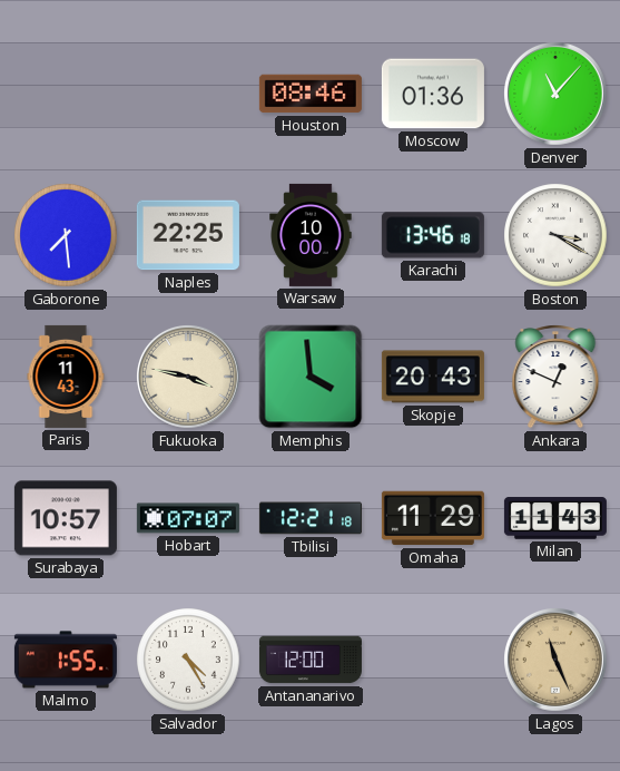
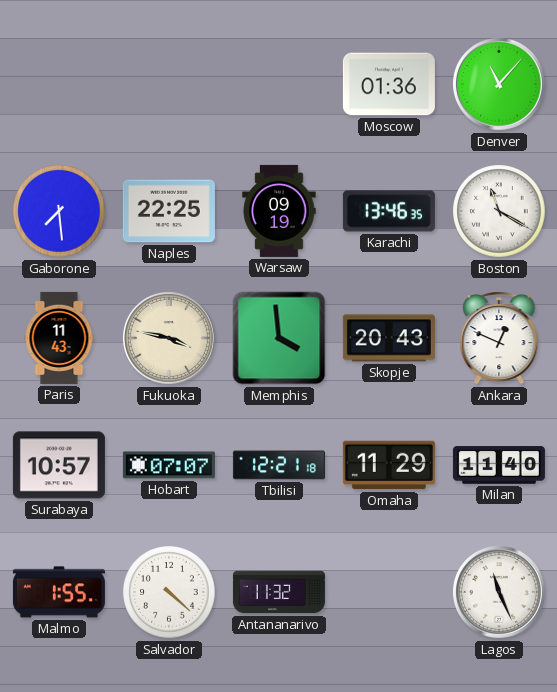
Houston: 08:46 -> none (311, 94)
Warsaw: 10:00 -> 09:19 (279, 211)
Karachi: 13:46:18 -> 13:46:35 (389, 211)
Boston: 3:20 -> 11:20 (499, 211)
Milan: 11:43 -> 11:40 (499, 465)
Salvador: 4:25 -> 4:22 (169, 592)
Antananarivo: 12:00 -> 11:32 (279, 592)
Lagos dial: champagne -> white (500, 593)
